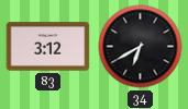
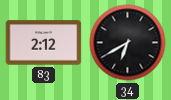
83: 3:12 -> 2:12 (44, 43)
